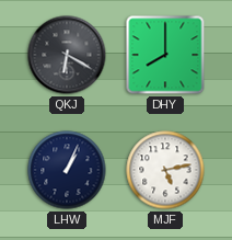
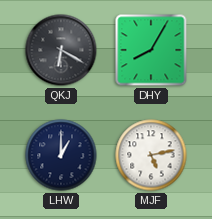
DHY: 8:00 -> 8:05 (151, 50)
LHW: 1:04 -> 1:00 (61, 155)
